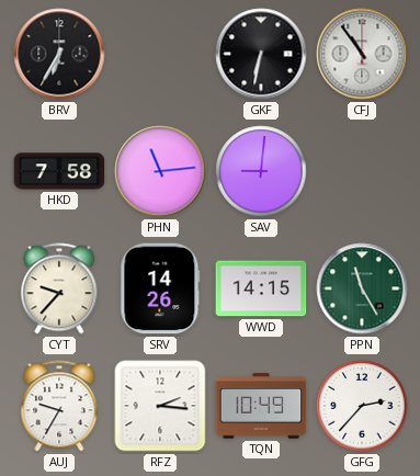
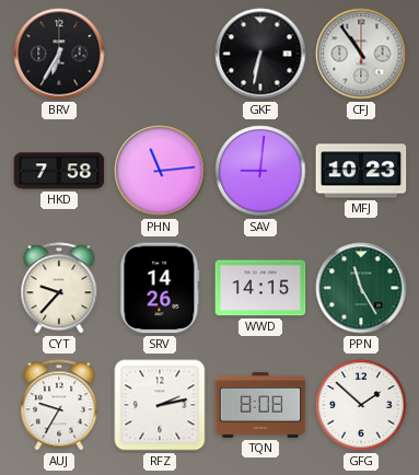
MFJ: none -> 10:23 (361, 171)
RFZ: 2:16 -> 2:13 (160, 405)
TQN: 10:49 -> 8:08 (260, 405)
GFG: 2:37 -> 1:52 (361, 405)
